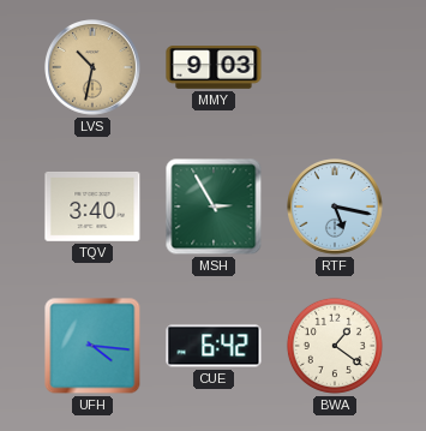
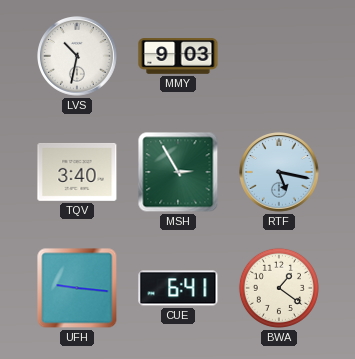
LVS dial: champagne -> white (78, 57)
UFH: 4:16 -> 9:16 (77, 288)
CUE: 6:42 -> 6:41 (178, 288)
